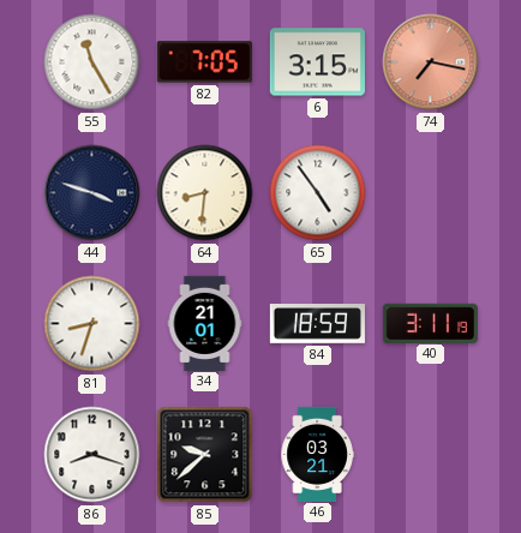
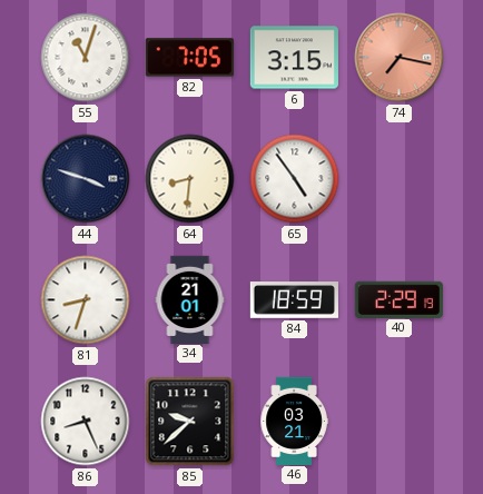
55: 11:25 -> 11:03 (86, 58)
40: 3:11 -> 2:29 (398, 299)
86: 8:18 -> 8:26 (86, 422)
